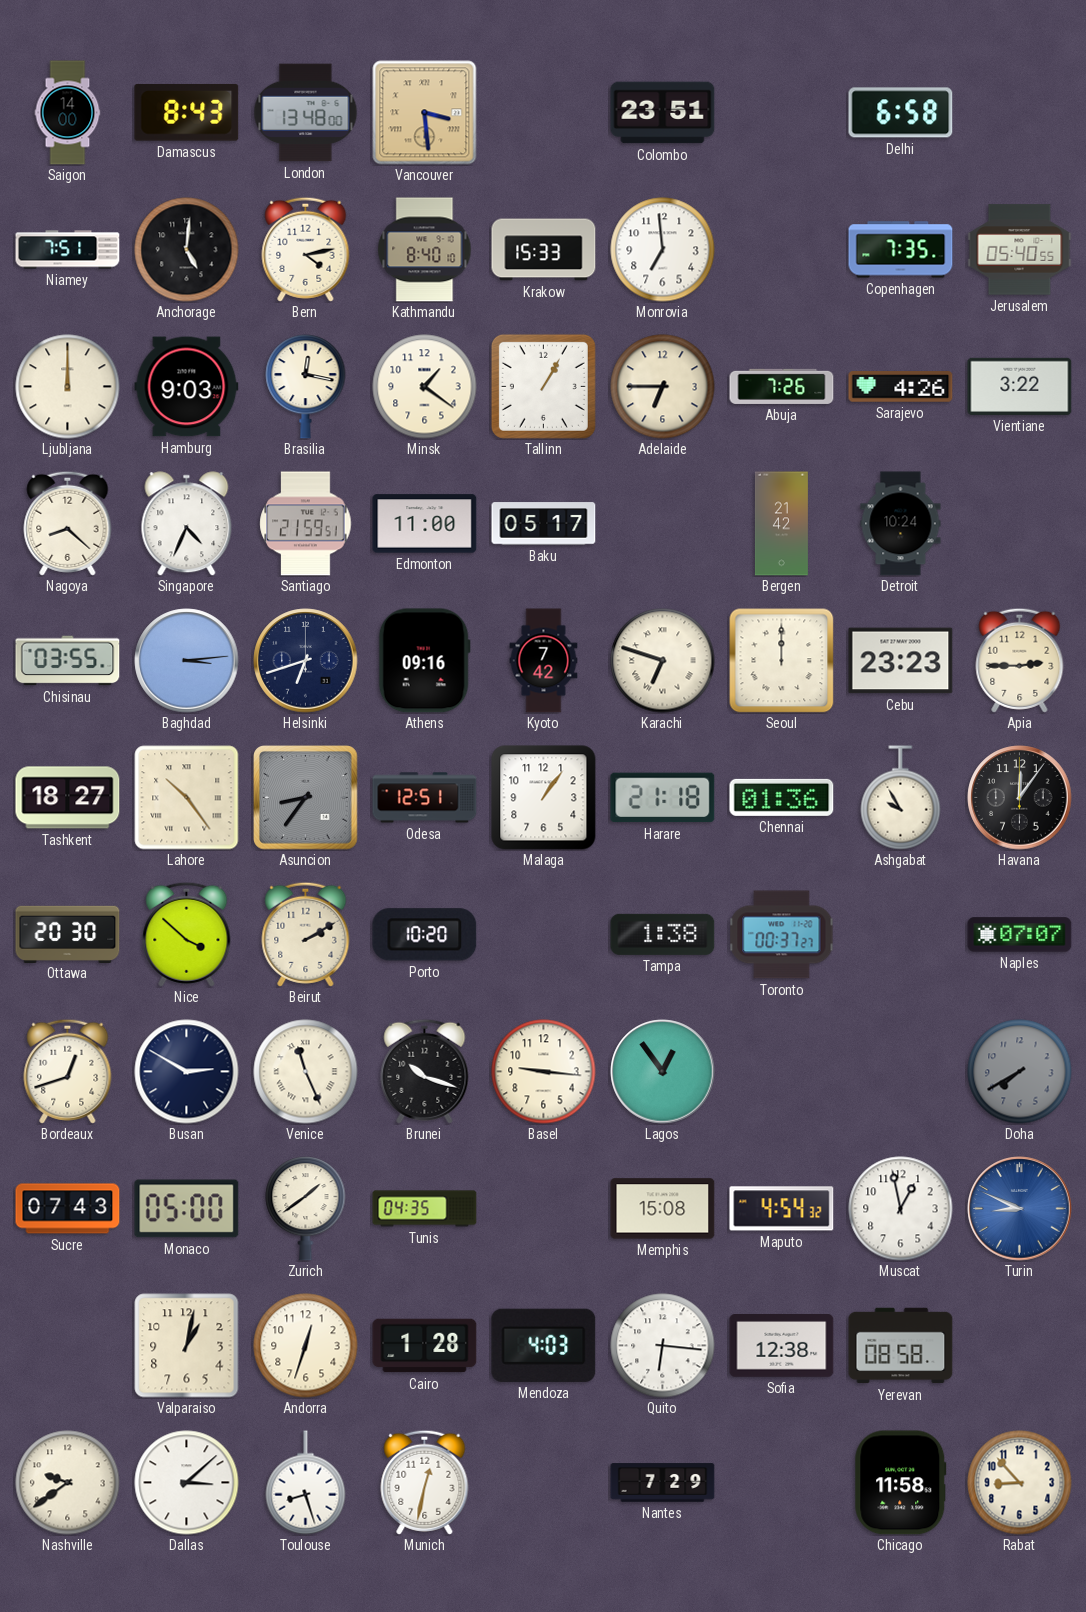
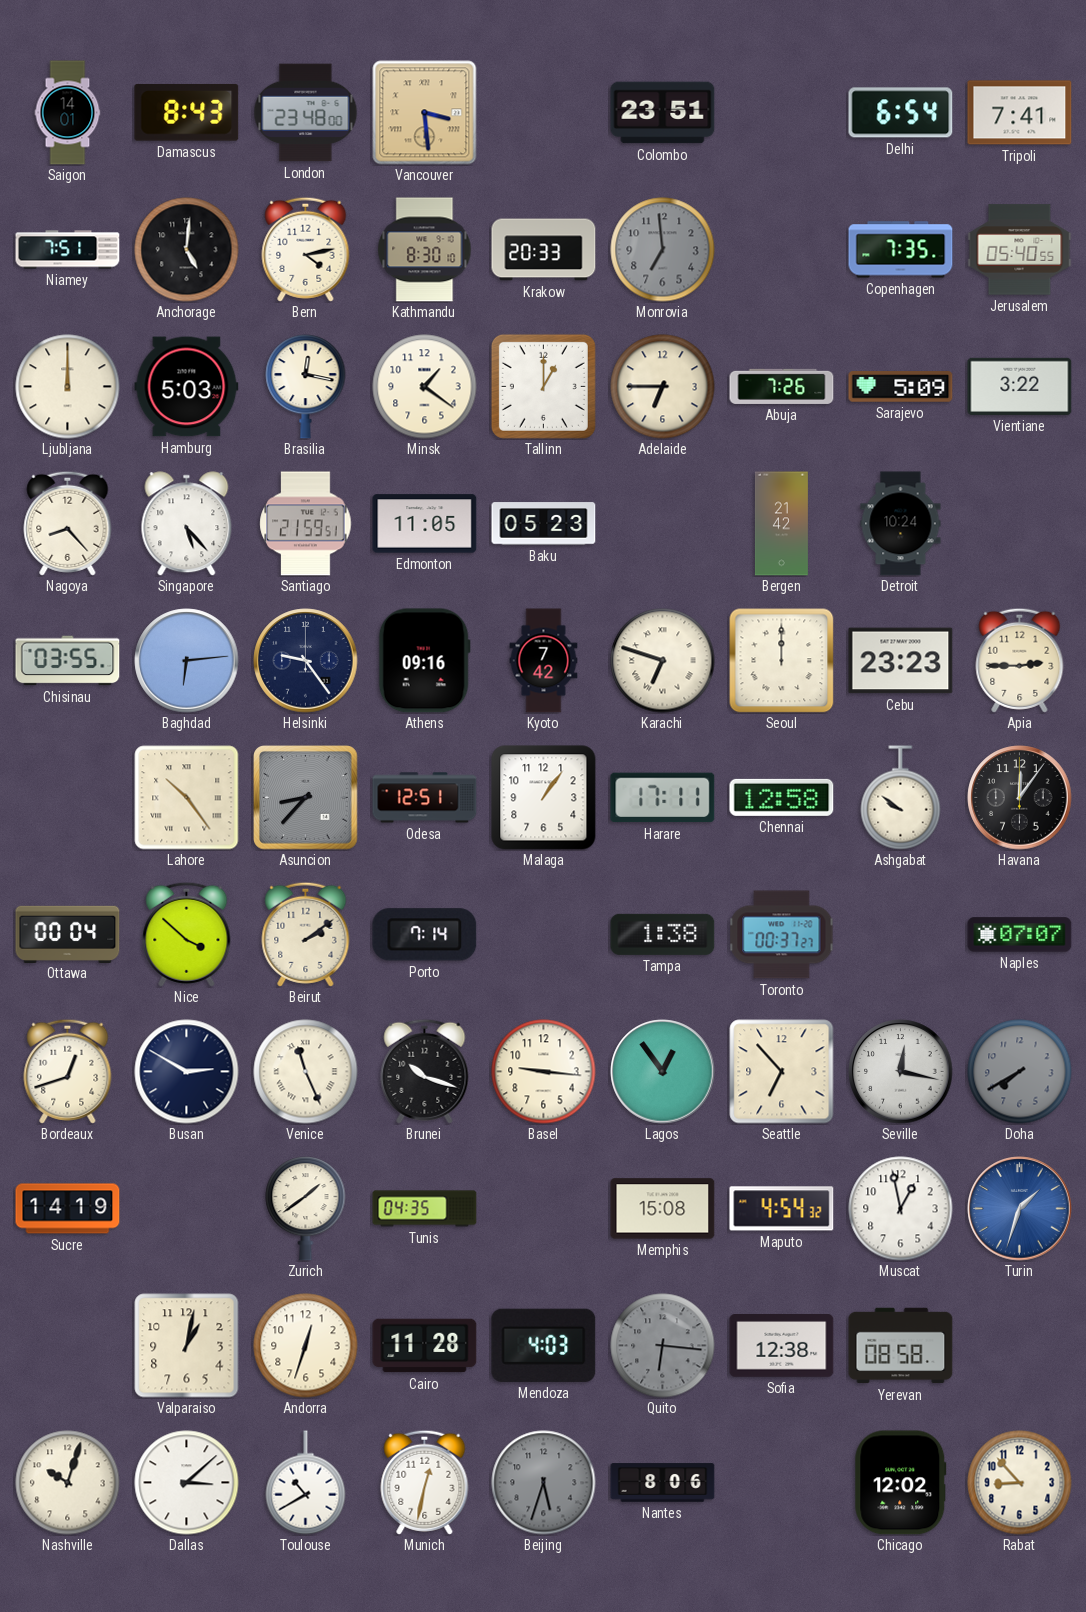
Saigon: 14:00 -> 14:01 (68, 113)
London: 13:48 -> 23:48 (306, 113)
Delhi: 6:58 -> 6:54 (901, 113)
Tripoli: none -> 7:41 (1020, 113)
Kathmandu: 8:40 -> 8:30 (425, 250)
Krakow: 15:33 -> 20:33 (544, 250)
Monrovia dial: white -> grey (663, 250)
Hamburg: 9:03 -> 5:03 (187, 387)
Tallinn: 1:05 -> 1:00 (543, 386)
Sarajevo: 4:26 -> 5:09 (901, 387)
Nagoya: 8:22 -> 8:23 (68, 523)
Singapore: 4:34 -> 5:23 (187, 524)
Edmonton: 11:00 -> 11:05 (425, 524)
Baku: 05:17 -> 05:23 (544, 524)
Baghdad: 3:14 -> 6:14 (187, 661)
Helsinki: 6:42 -> 9:24 (306, 661)
Tashkent: 18:27 -> none (68, 798)
Asuncion: 8:36 -> 8:37 (306, 798)
Harare: 21:18 -> 17:11 (663, 798)
Chennai: 01:36 -> 12:58 (782, 797)
Ashgabat: 9:55 -> 9:51 (901, 798)
Ottawa: 20:30 -> 00:04 (68, 934)
Beirut: 2:10 -> 2:09 (306, 934)
Porto: 10:20 -> 7:14 (425, 935)
Seattle: none -> 6:53 (782, 1072)
Seville: none -> 12:17 (901, 1072)
Sucre: 07:43 -> 14:19 (68, 1209)
Monaco: 05:00 -> none (187, 1209)
Turin: 8:49 -> 1:33 (1020, 1209)
Cairo: 1:28 -> 11:28 (425, 1346)
Quito dial: white -> grey (663, 1346)
Nashville: 9:39 -> 10:03 (68, 1483)
Toulouse: 8:27 -> 10:40 (306, 1483)
Beijing: none -> 5:33 (544, 1483)
Nantes: 7:29 -> 8:06 (663, 1483)
Chicago: 11:58 -> 12:02 (901, 1483)
